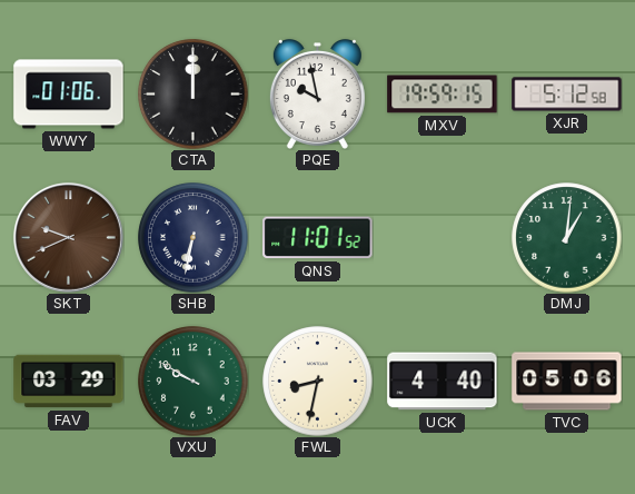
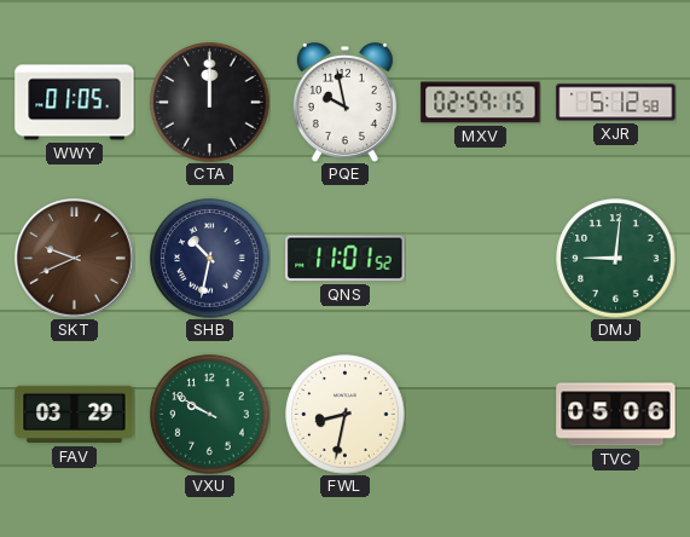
WWY: 01:06 -> 01:05 (75, 103)
MXV: 19:59 -> 02:59 (481, 103)
SHB: 6:32 -> 10:32 (210, 259)
DMJ: 1:01 -> 9:01 (616, 259)
UCK: 4:40 -> none (443, 382)
